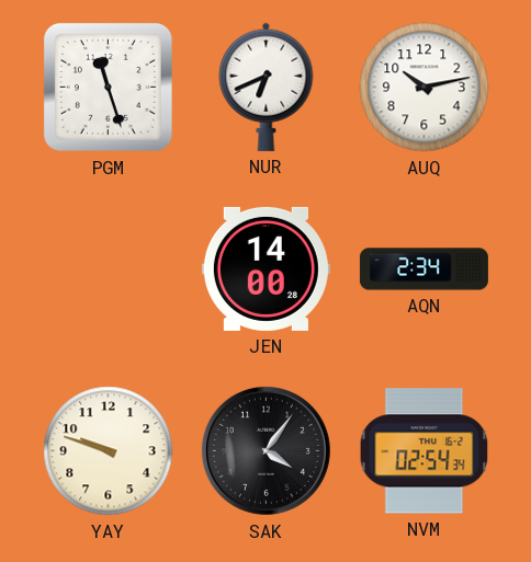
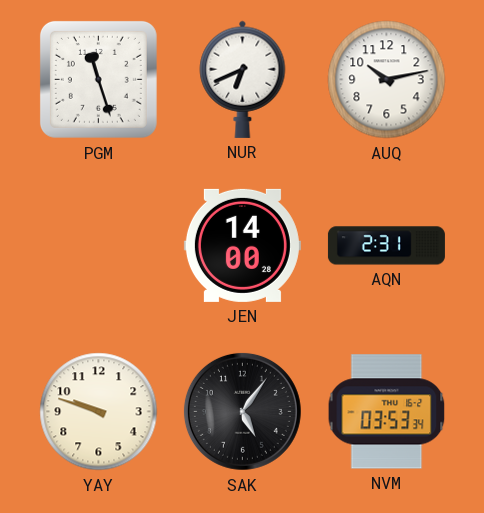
AQN: 2:34 -> 2:31 (386, 246)
SAK: 4:06 -> 5:06 (242, 411)
NVM: 02:54 -> 03:53 (387, 412)
